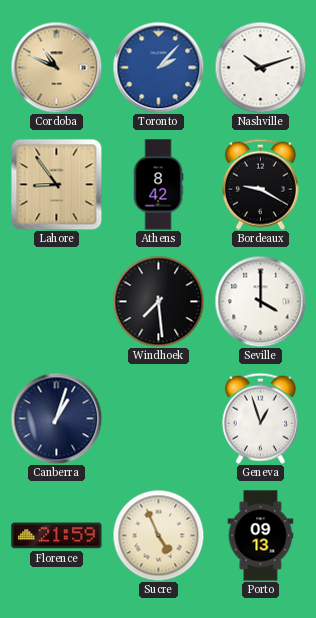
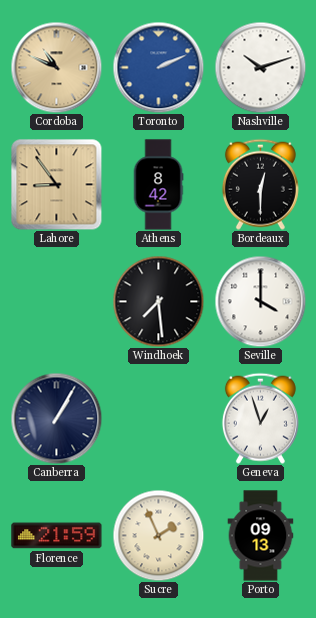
Toronto: 2:07 -> 2:11 (158, 67)
Bordeaux: 9:20 -> 12:30 (260, 184)
Canberra: 1:03 -> 1:05 (56, 418)
Sucre: 4:56 -> 1:56 (158, 535)
